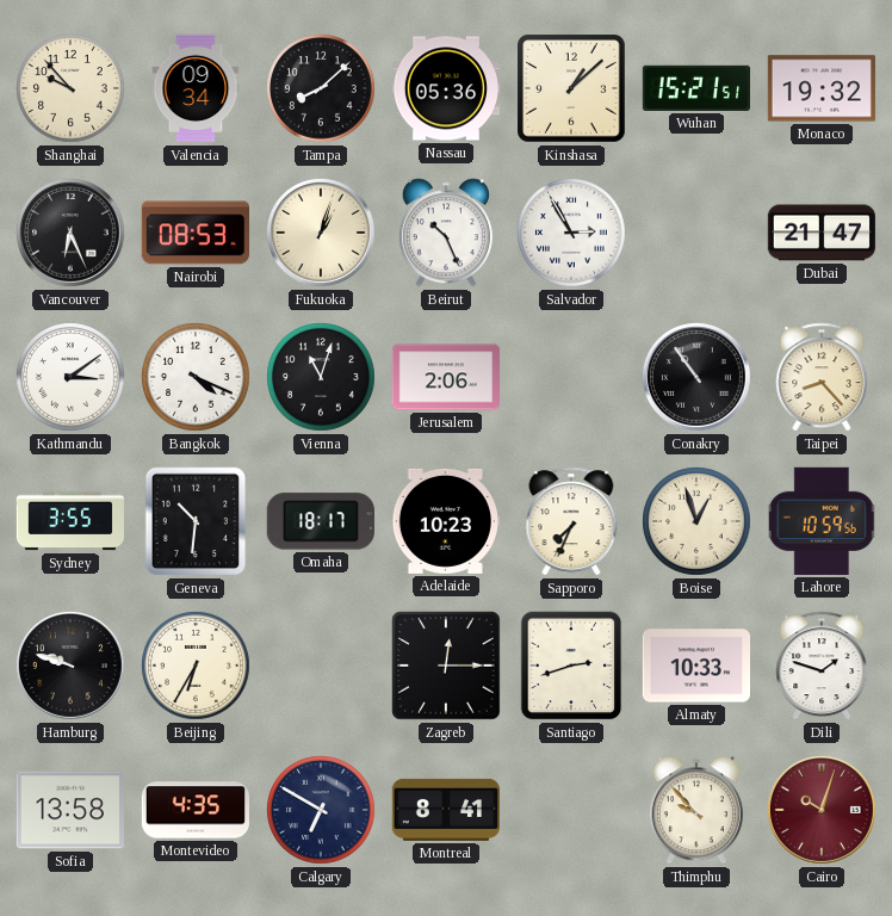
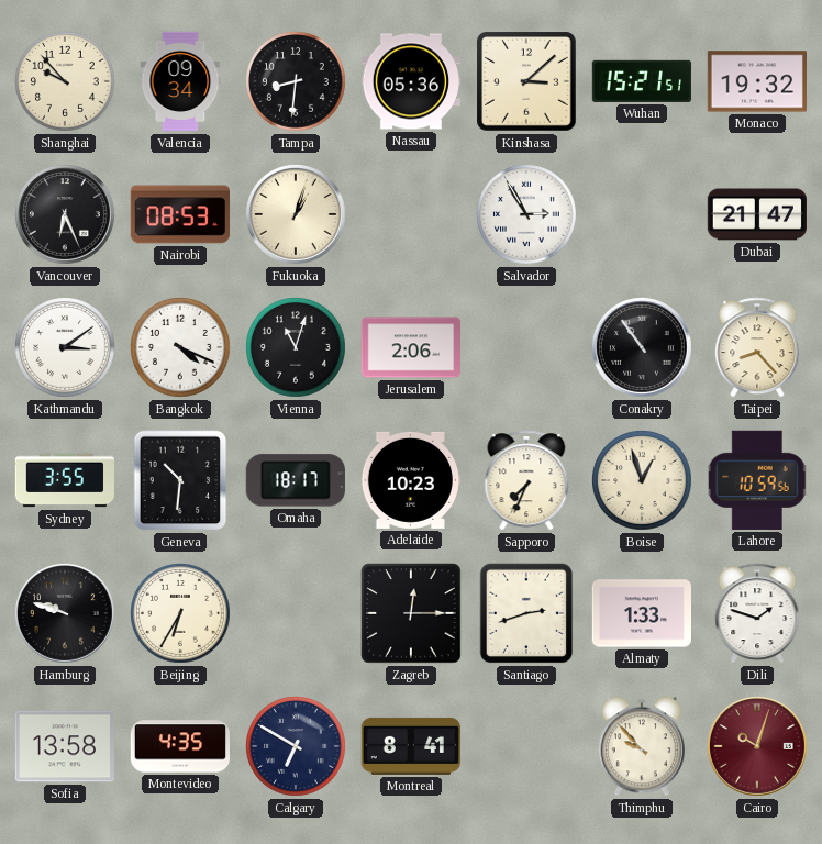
Tampa: 8:08 -> 8:31 (297, 82)
Kinshasa: 1:08 -> 3:08 (526, 81)
Beirut: 10:26 -> none (446, 233)
Almaty: 10:33 -> 1:33 (641, 613)
